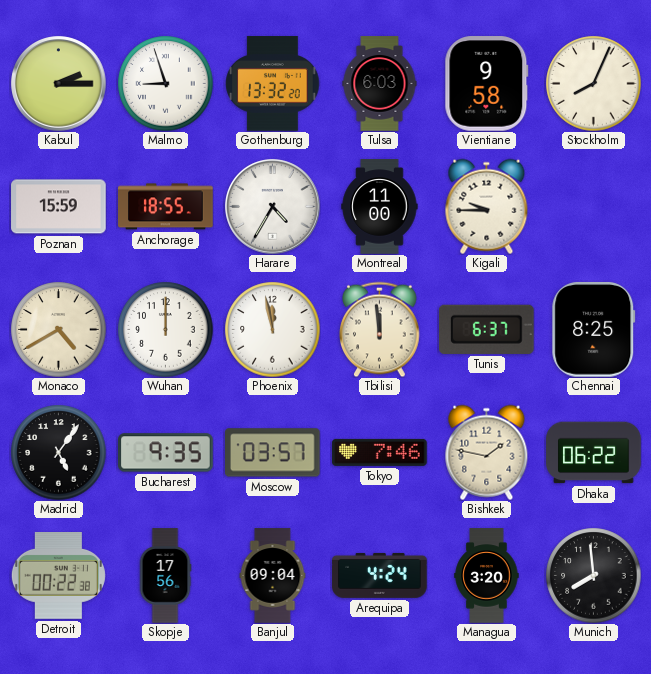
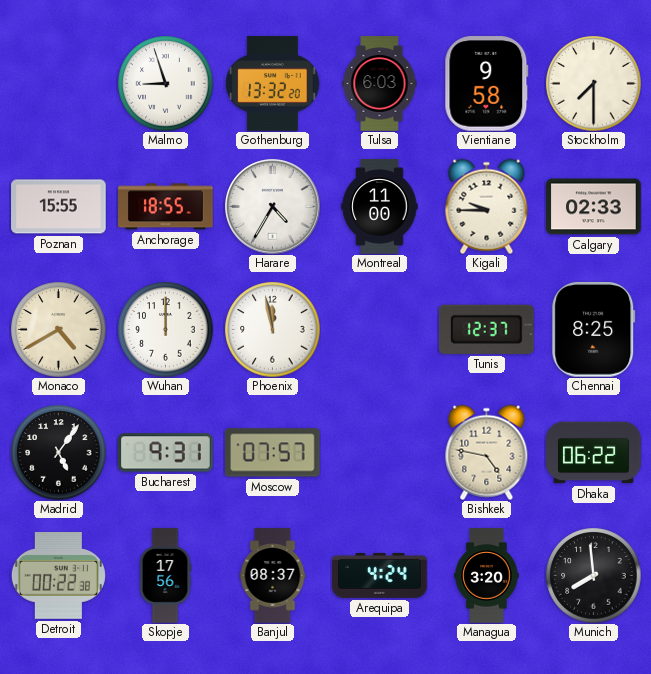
Kabul: 2:15 -> none (59, 84)
Stockholm: 8:04 -> 7:30 (593, 83)
Poznan: 15:59 -> 15:55 (59, 207)
Calgary: none -> 02:33 (594, 207)
Tbilisi: 11:59 -> none (380, 329)
Tunis: 6:37 -> 12:37 (487, 329)
Bucharest: 9:35 -> 9:31 (166, 453)
Moscow: 03:57 -> 07:57 (273, 453)
Tokyo: 7:46 -> none (380, 452)
Bishkek: 1:47 -> 4:47 (487, 452)
Banjul: 09:04 -> 08:37 (273, 576)
